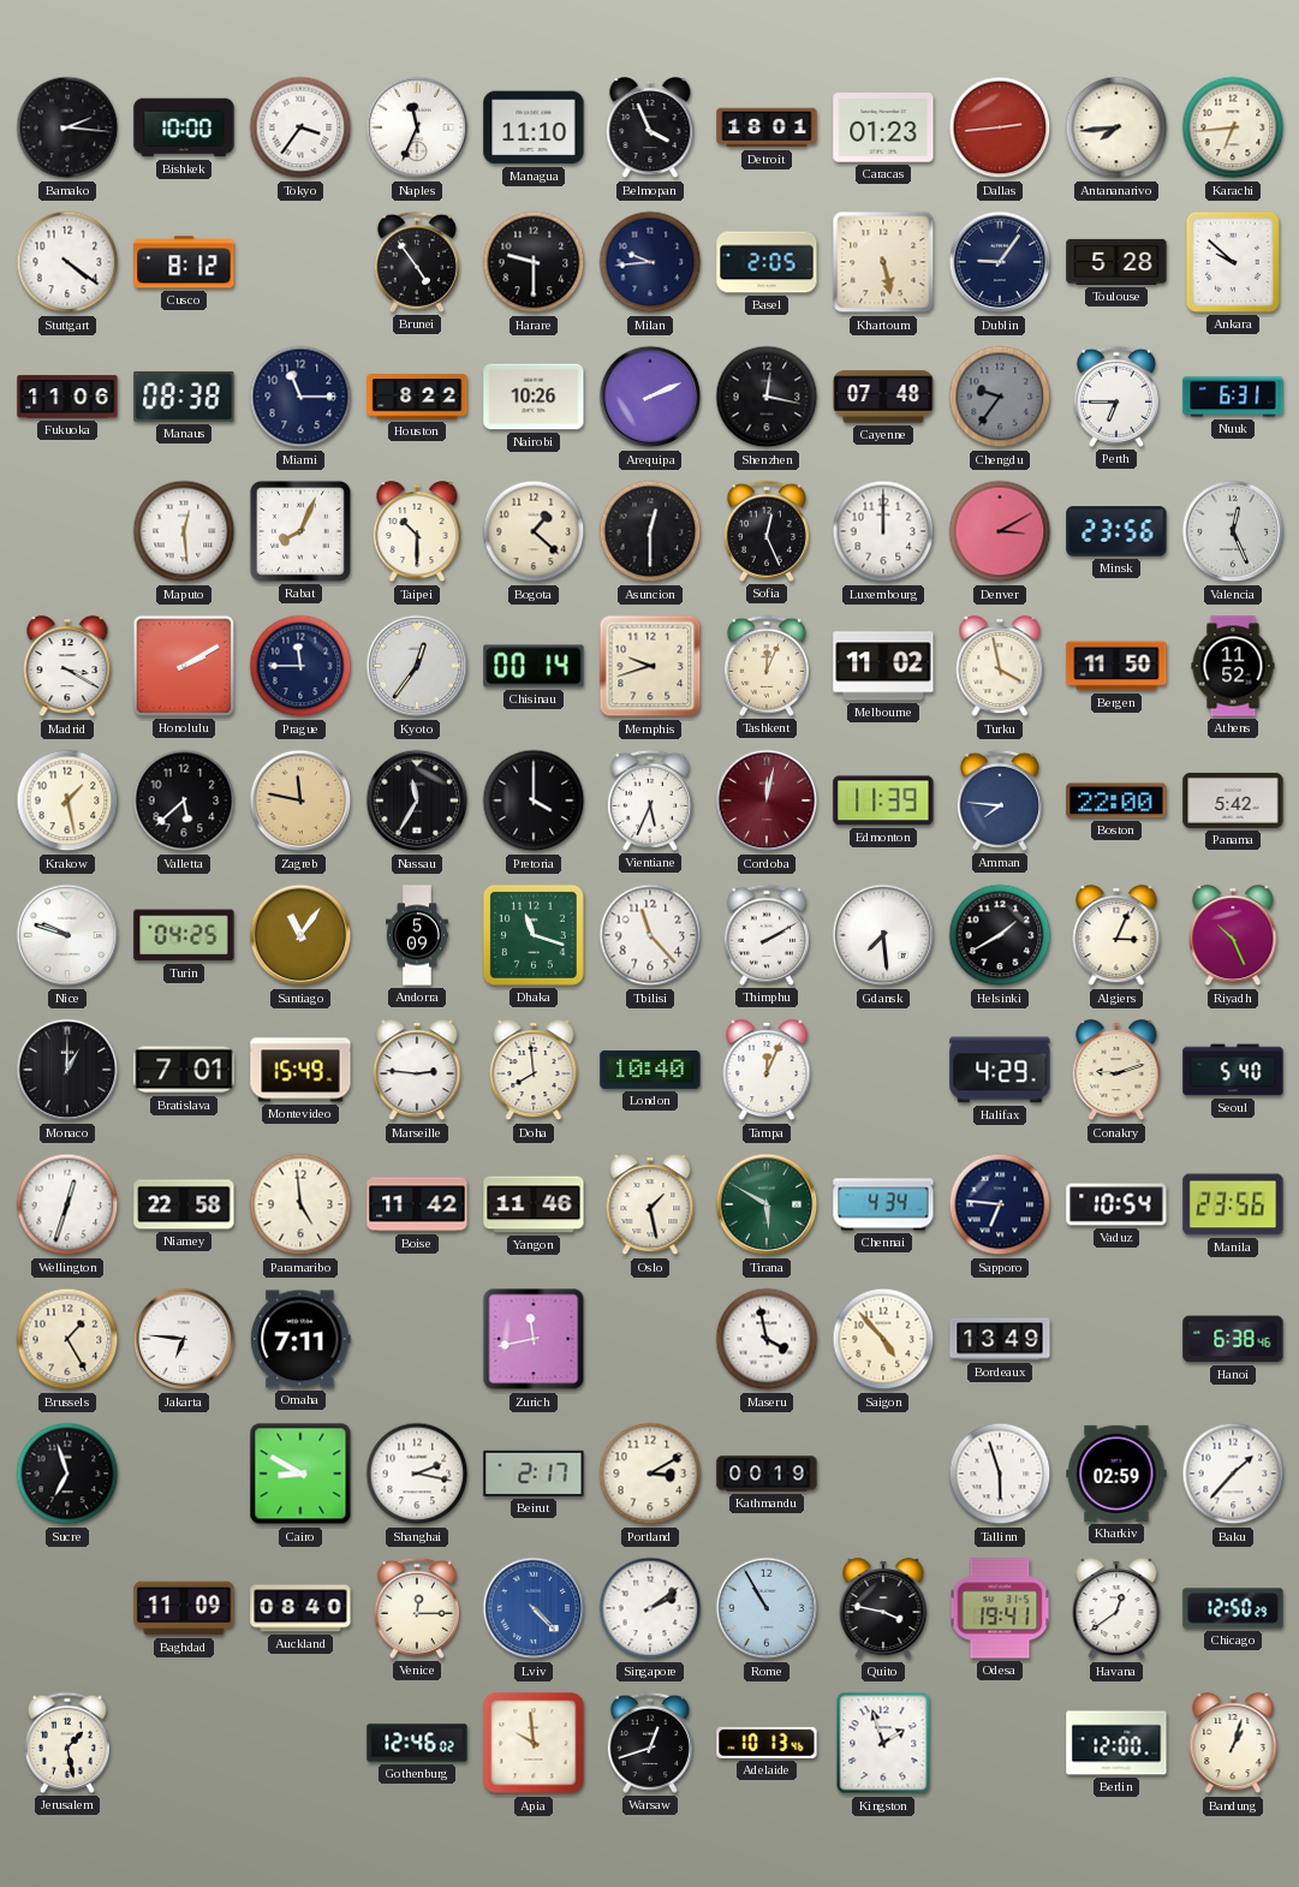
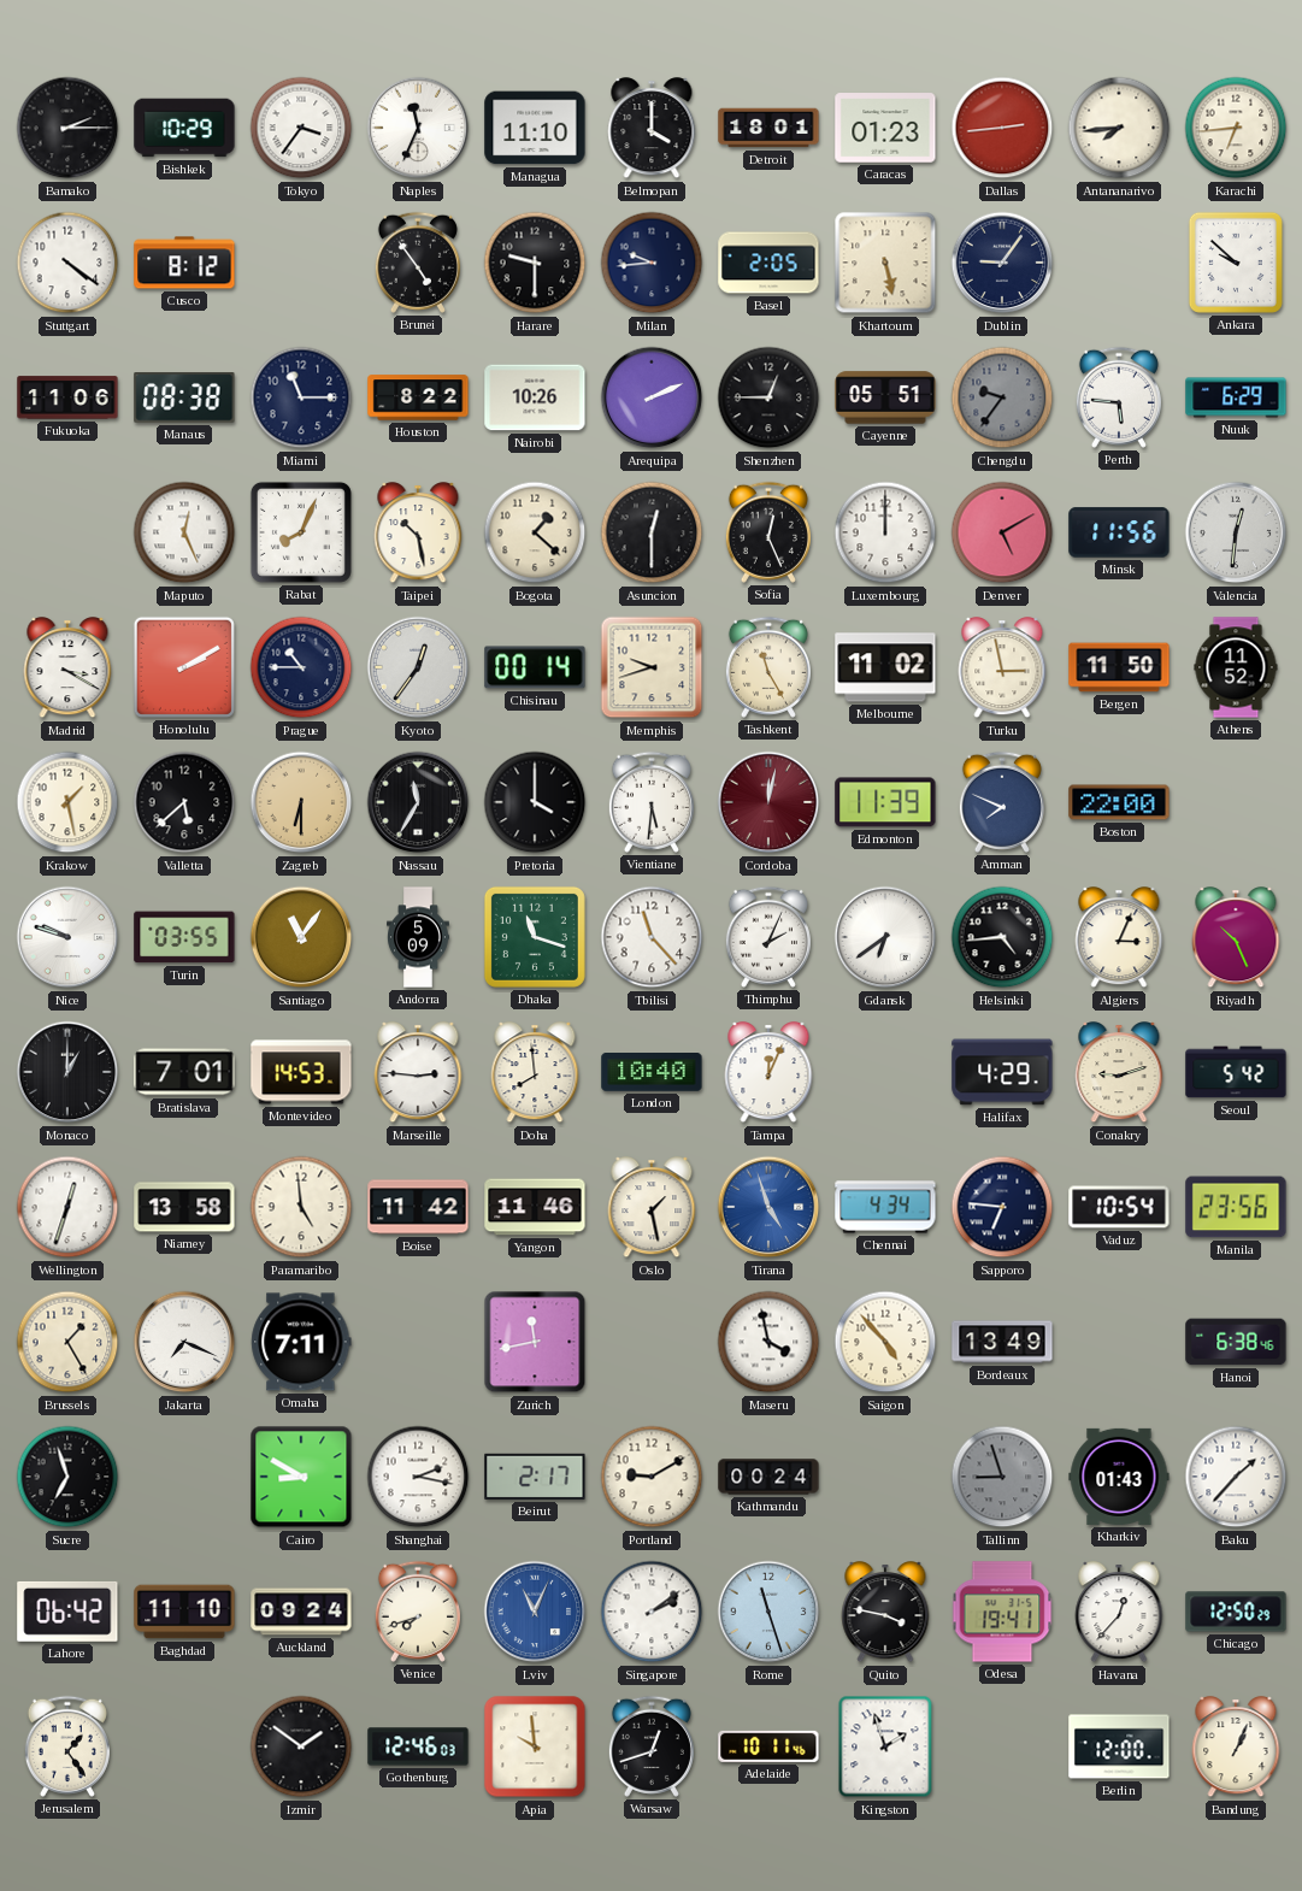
Bamako: 2:16 -> 2:15 (67, 128)
Bishkek: 10:00 -> 10:29 (184, 128)
Belmopan: 3:56 -> 4:00 (652, 129)
Toulouse: 5:28 -> none (1116, 262)
Shenzhen: 12:17 -> 12:45 (768, 397)
Cayenne: 07:48 -> 05:51 (885, 397)
Perth: 6:45 -> 5:46 (1119, 397)
Nuuk: 6:31 -> 6:29 (1236, 397)
Maputo: 12:29 -> 12:26 (184, 532)
Taipei: 10:30 -> 10:28 (418, 534)
Denver: 3:10 -> 5:10 (1002, 532)
Minsk: 23:56 -> 11:56 (1119, 532)
Valencia: 12:26 -> 12:31 (1236, 532)
Prague: 11:45 -> 10:45 (301, 667)
Tashkent: 12:04 -> 11:25 (768, 667)
Turku: 3:58 -> 2:58 (1002, 668)
Zagreb: 11:47 -> 6:30 (301, 802)
Vientiane: 5:34 -> 5:31 (652, 802)
Amman: 7:46 -> 7:49 (1002, 802)
Panama: 5:42 -> none (1233, 800)
Turin: 04:25 -> 03:55 (184, 937)
Thimphu: 2:10 -> 2:04 (768, 937)
Gdansk: 7:29 -> 6:39 (885, 937)
Helsinki: 1:40 -> 4:44 (1002, 937)
Montevideo: 15:49 -> 14:53 (301, 1072)
Seoul: 5:40 -> 5:42 (1236, 1072)
Niamey: 22:58 -> 13:58 (184, 1207)
Tirana: 5:50 -> 4:57 (768, 1207)
Tirana dial: green -> blue (768, 1207)
Jakarta: 6:46 -> 7:19 (184, 1342)
Portland: 3:10 -> 9:10 (652, 1477)
Kathmandu: 00:19 -> 00:24 (768, 1477)
Tallinn: 5:57 -> 8:57 (1002, 1477)
Tallinn dial: white -> grey (1002, 1477)
Kharkiv: 02:59 -> 01:43 (1119, 1477)
Lahore: none -> 06:42 (67, 1612)
Baghdad: 11:09 -> 11:10 (184, 1612)
Auckland: 08:40 -> 09:24 (301, 1612)
Venice: 12:15 -> 7:42 (418, 1612)
Lviv: 4:23 -> 11:04 (535, 1612)
Rome: 10:55 -> 11:27 (768, 1612)
Havana: 12:39 -> 12:37 (1119, 1613)
Jerusalem: 1:28 -> 1:24 (67, 1746)
Izmir: none -> 1:51 (301, 1746)
Gothenburg: 12:46:02 -> 12:46:03 (418, 1746)
Adelaide: 10:13 -> 10:11 (768, 1746)
Bandung: 1:03 -> 1:04 (1236, 1748)
